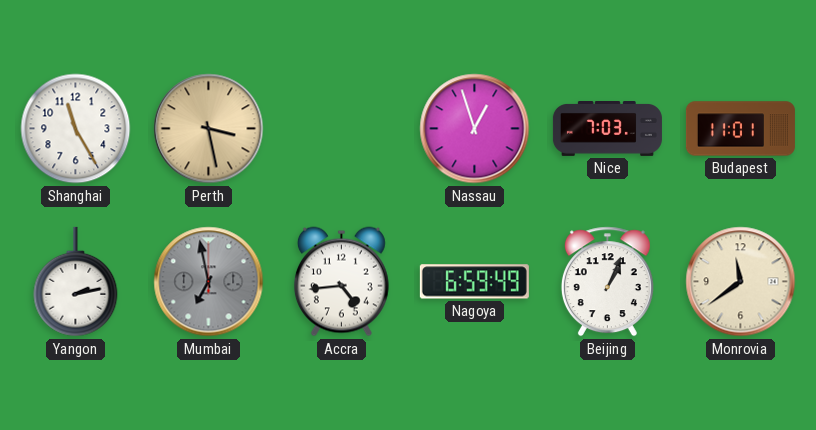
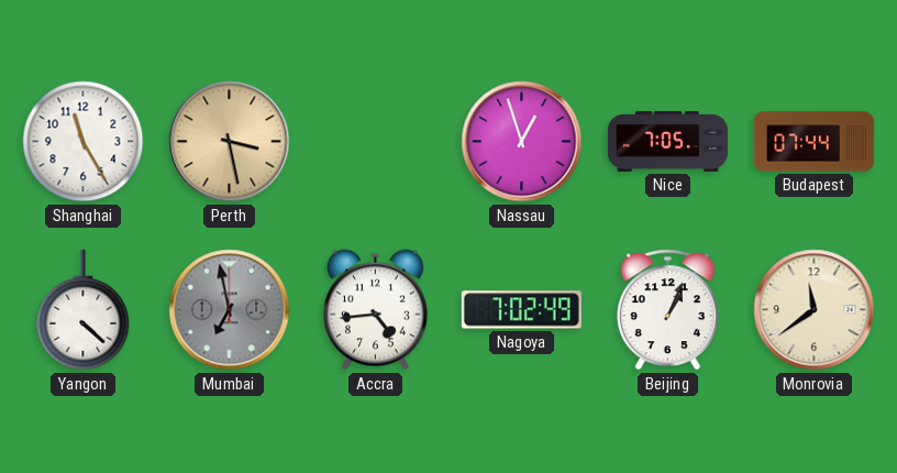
Nice: 7:03 -> 7:05 (667, 142)
Budapest: 11:01 -> 07:44 (813, 142)
Yangon: 2:13 -> 4:22 (84, 310)
Nagoya: 6:59 -> 7:02 (521, 310)
